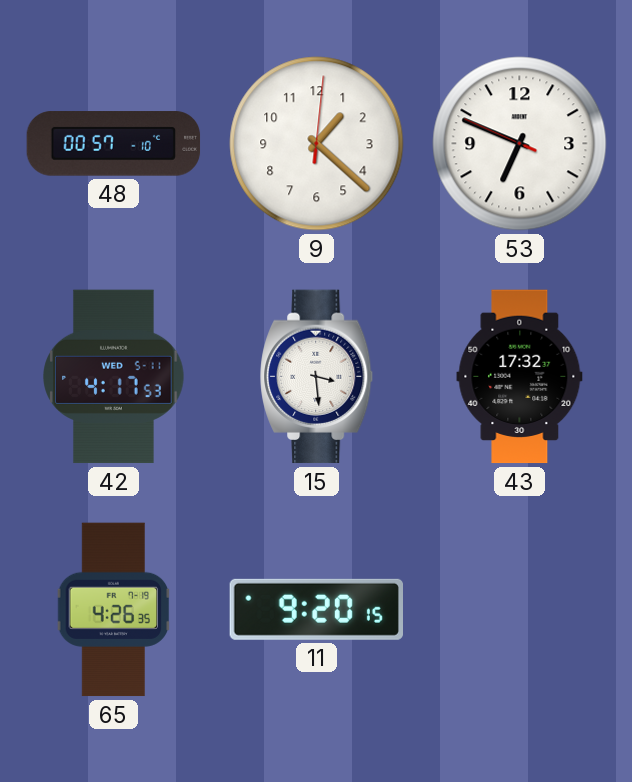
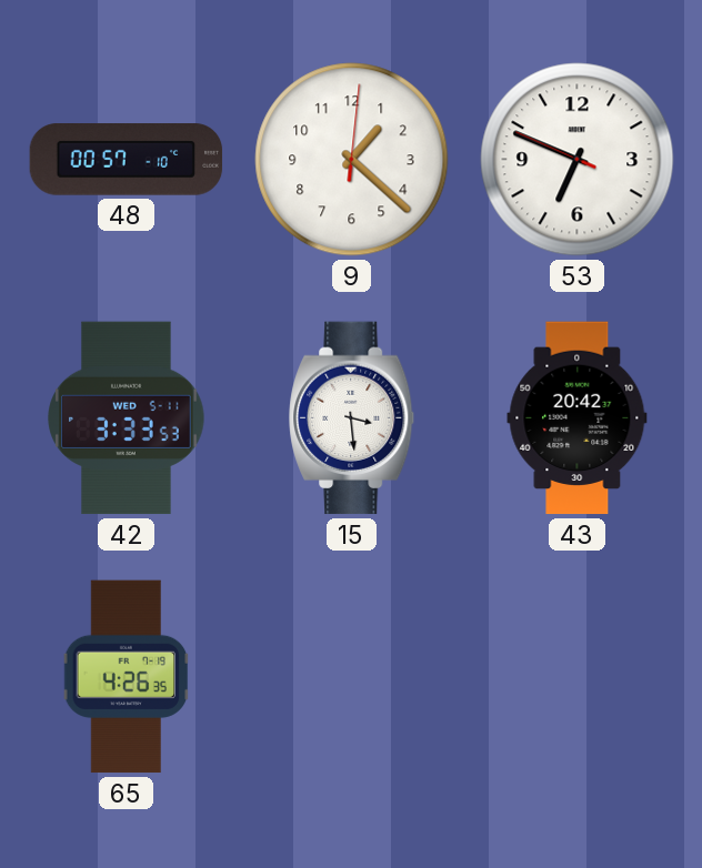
42: 4:17 -> 3:33 (127, 418)
43: 17:32 -> 20:42 (578, 418)
11: 9:20 -> none (316, 609)
